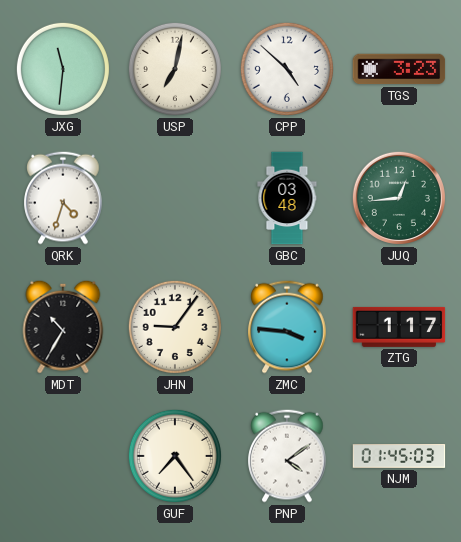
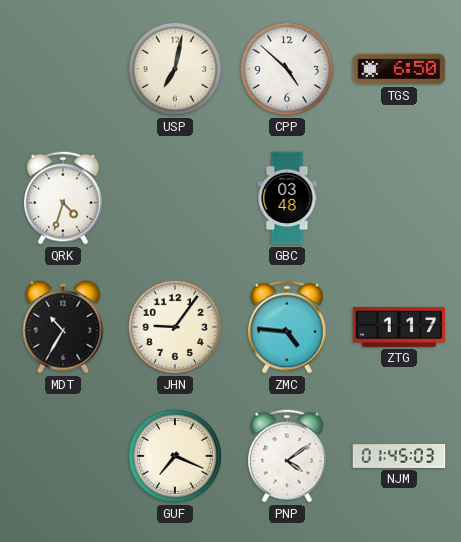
JXG: 11:31 -> none (63, 69)
TGS: 3:23 -> 6:50 (399, 69)
JUQ: 12:44 -> none (399, 198)
ZMC: 3:46 -> 4:46 (287, 327)
GUF: 7:24 -> 7:19 (175, 456)
